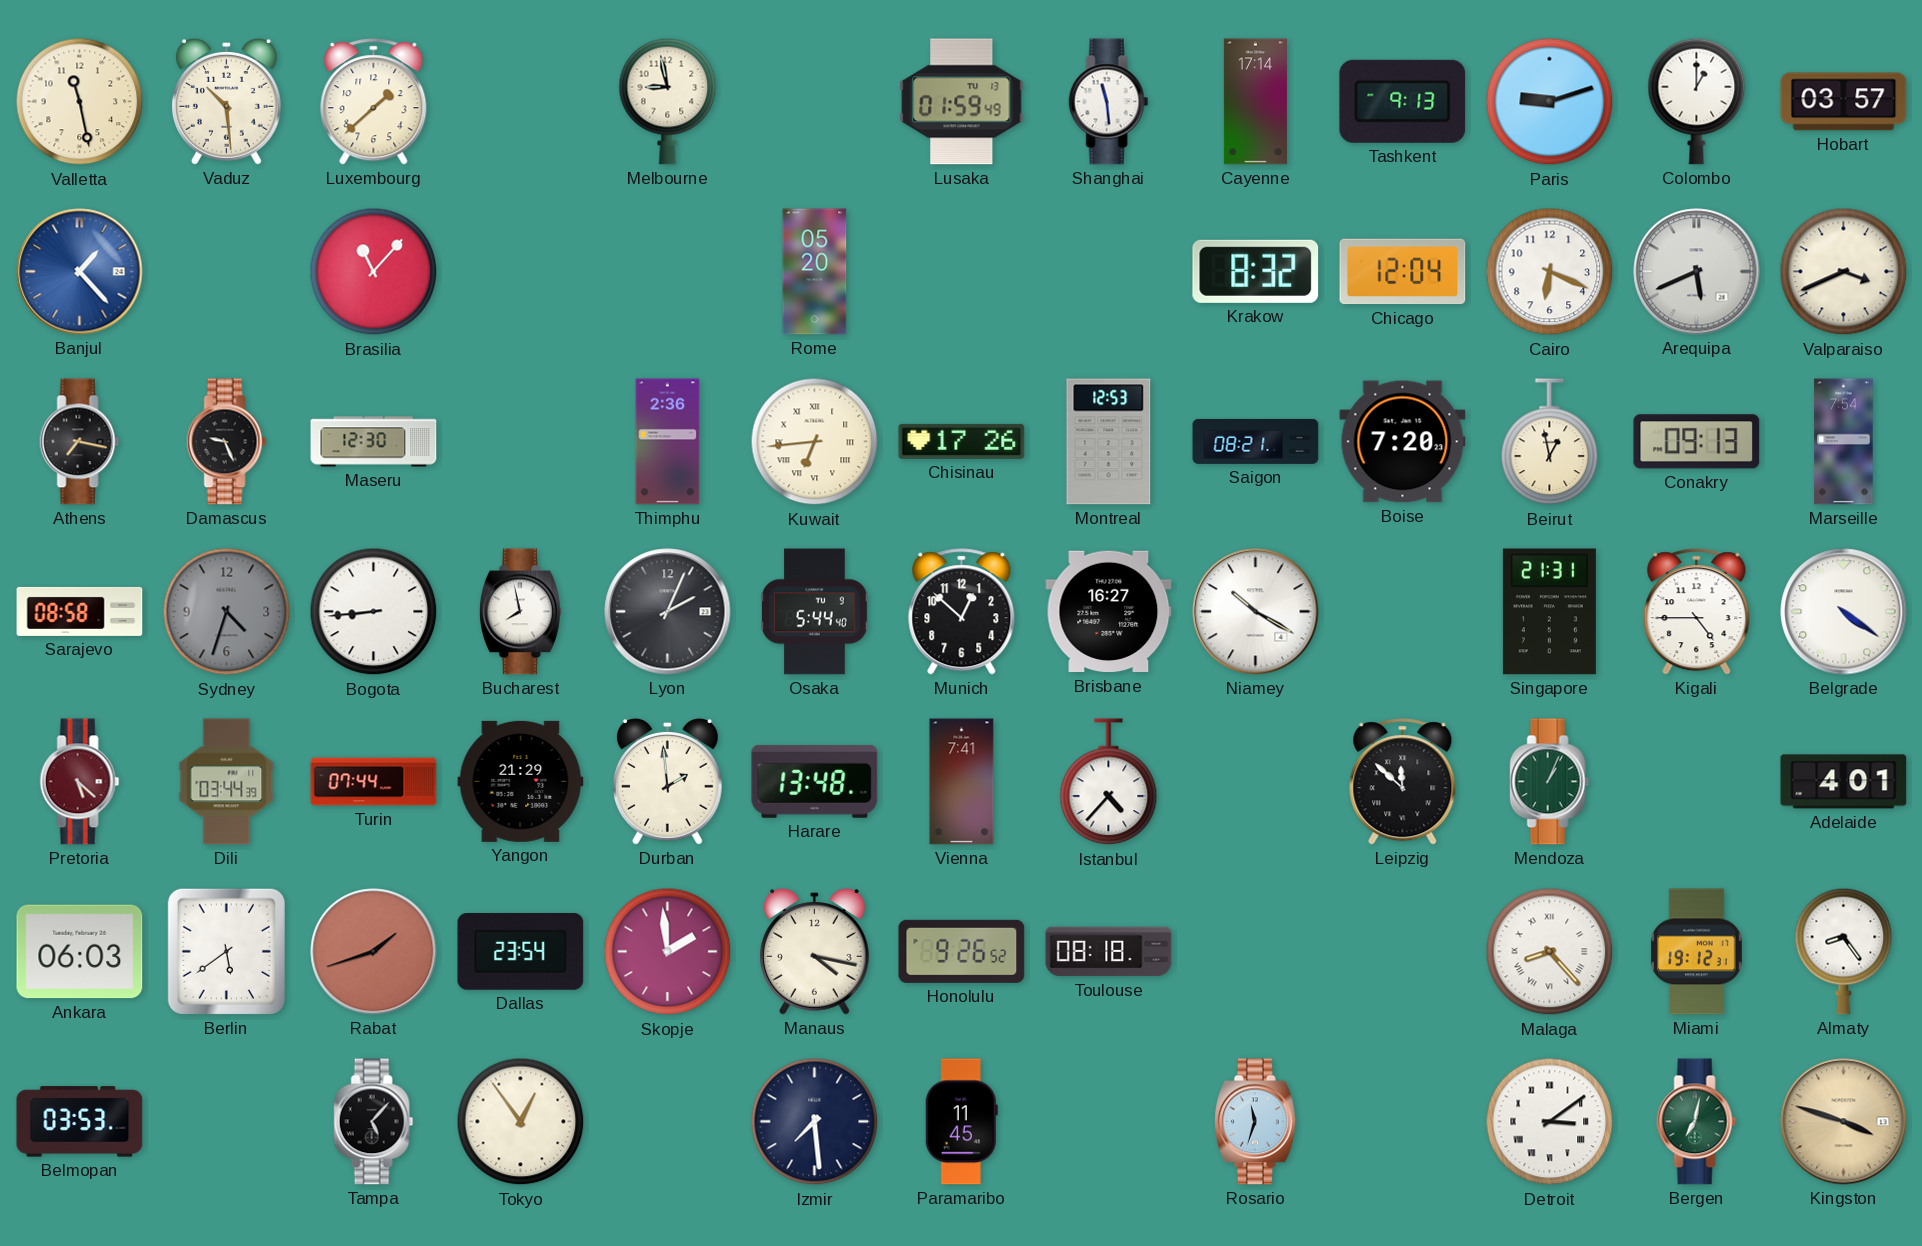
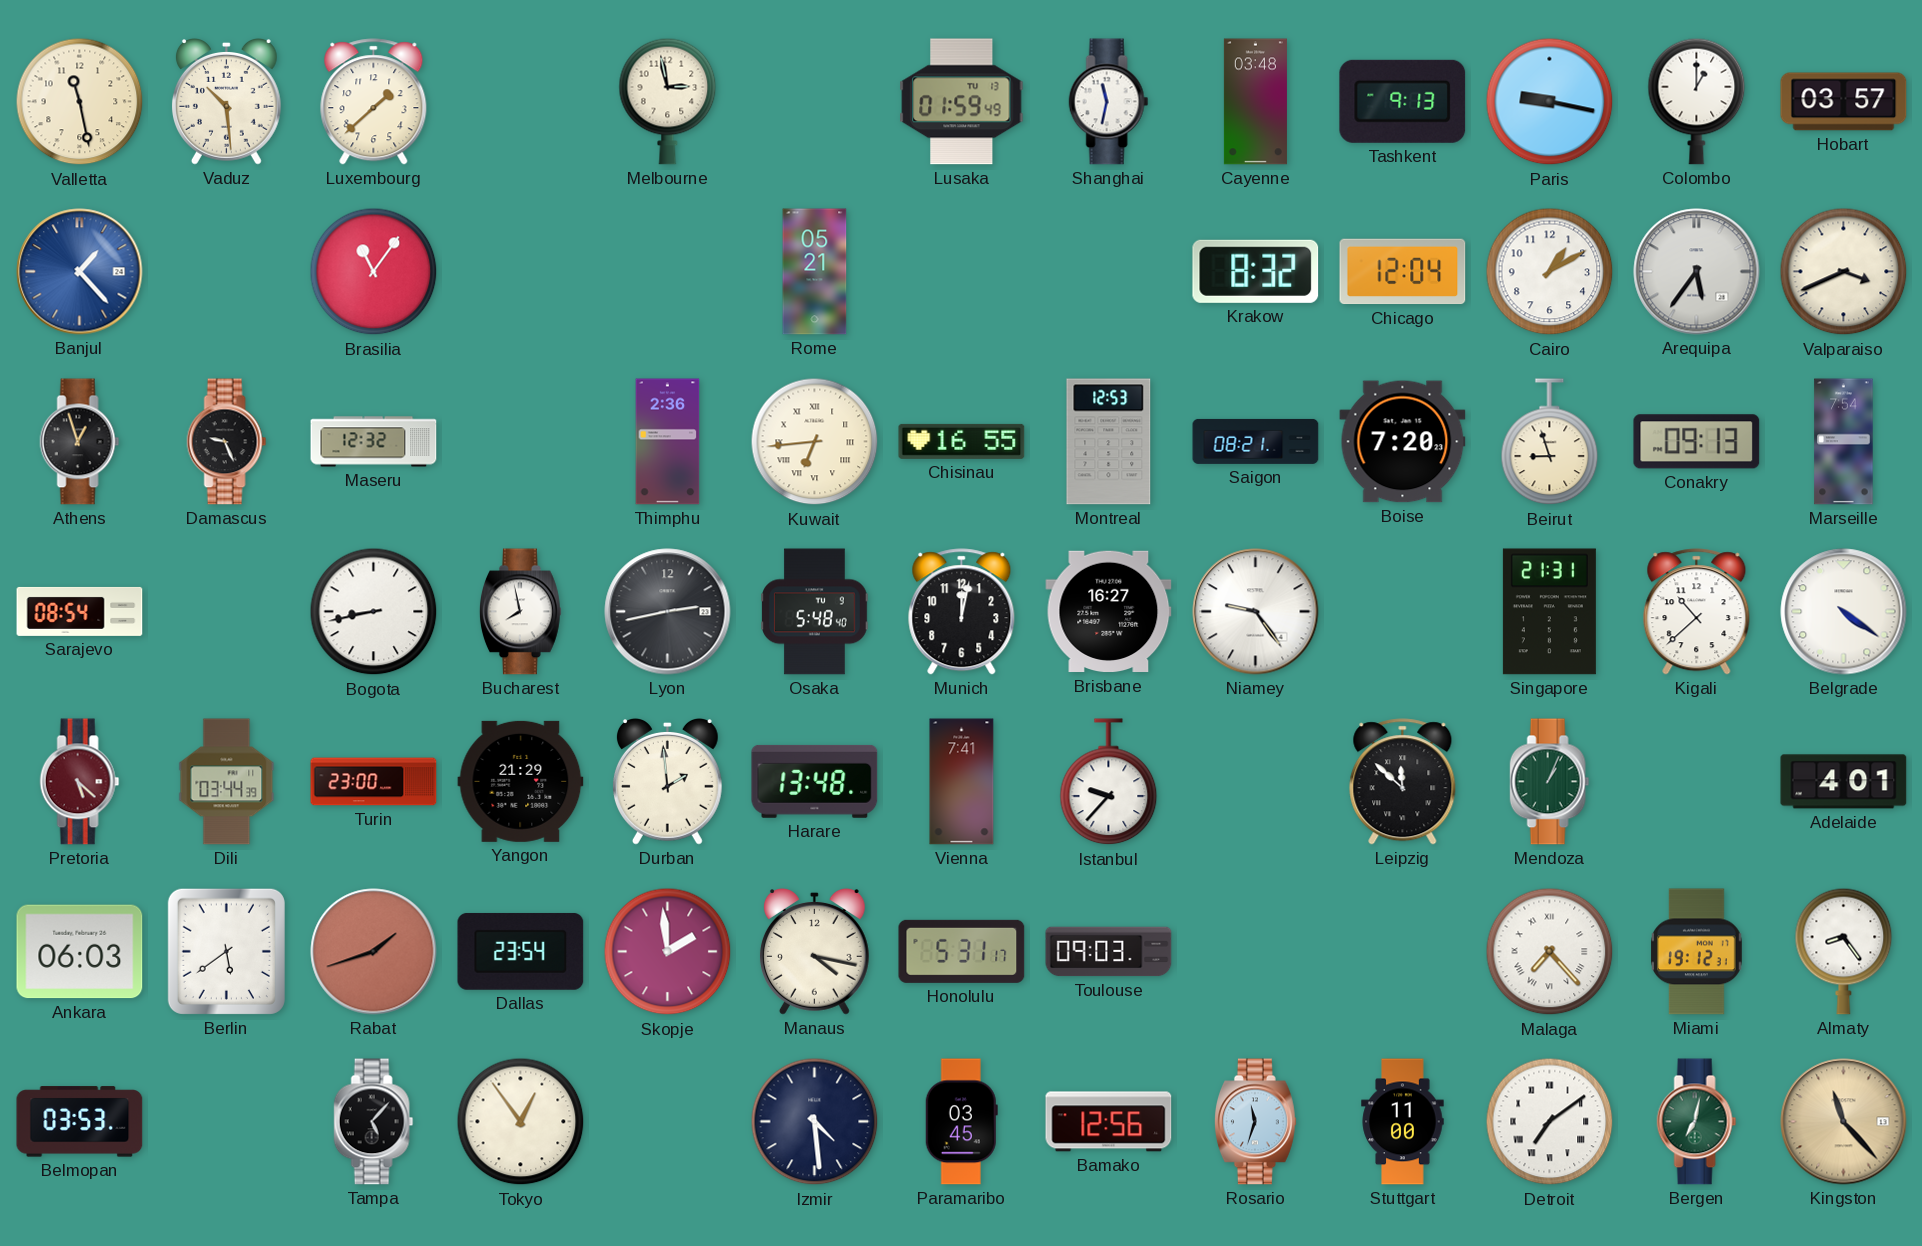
Melbourne: 8:58 -> 2:58 (668, 101)
Shanghai: 11:29 -> 11:32 (1109, 102)
Cayenne: 17:14 -> 03:48 (1255, 102)
Paris: 9:12 -> 9:17 (1550, 102)
Brasilia: 11:07 -> 11:06 (374, 272)
Rome: 05:20 -> 05:21 (815, 272)
Cairo: 6:19 -> 1:10 (1550, 272)
Arequipa: 5:41 -> 5:36 (1697, 272)
Athens: 7:17 -> 12:57 (80, 442)
Maseru: 12:30 -> 12:32 (374, 442)
Chisinau: 17:26 -> 16:55 (962, 441)
Beirut: 12:58 -> 8:57 (1550, 442)
Sarajevo: 08:58 -> 08:54 (80, 611)
Sydney: 4:33 -> none (227, 612)
Bogota: 8:44 -> 8:43 (374, 612)
Lyon: 2:04 -> 2:43 (668, 612)
Osaka: 5:44 -> 5:48 (815, 612)
Munich: 12:52 -> 12:02 (962, 612)
Niamey: 10:20 -> 9:24 (1256, 612)
Kigali: 4:45 -> 10:38 (1697, 612)
Turin: 07:44 -> 23:00 (374, 782)
Istanbul: 4:37 -> 9:37 (1109, 782)
Honolulu: 9:26 -> 5:31 (962, 951)
Toulouse: 08:18 -> 09:03 (1109, 952)
Malaga: 8:23 -> 7:23 (1550, 952)
Izmir: 7:29 -> 4:29 (815, 1122)
Paramaribo: 11:45 -> 03:45 (961, 1122)
Bamako: none -> 12:56 (1109, 1122)
Stuttgart: none -> 11:00 (1403, 1122)
Detroit: 3:09 -> 7:09 (1550, 1122)
Kingston: 3:48 -> 11:23 (1844, 1122)
